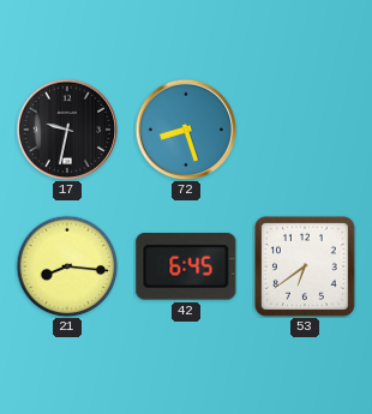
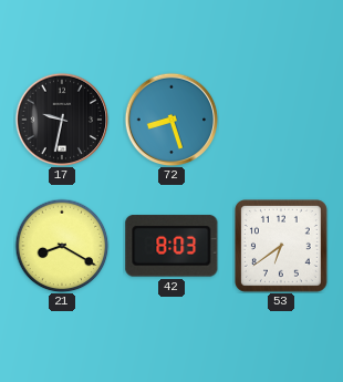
21: 8:16 -> 8:20 (62, 246)
42: 6:45 -> 8:03 (171, 246)
